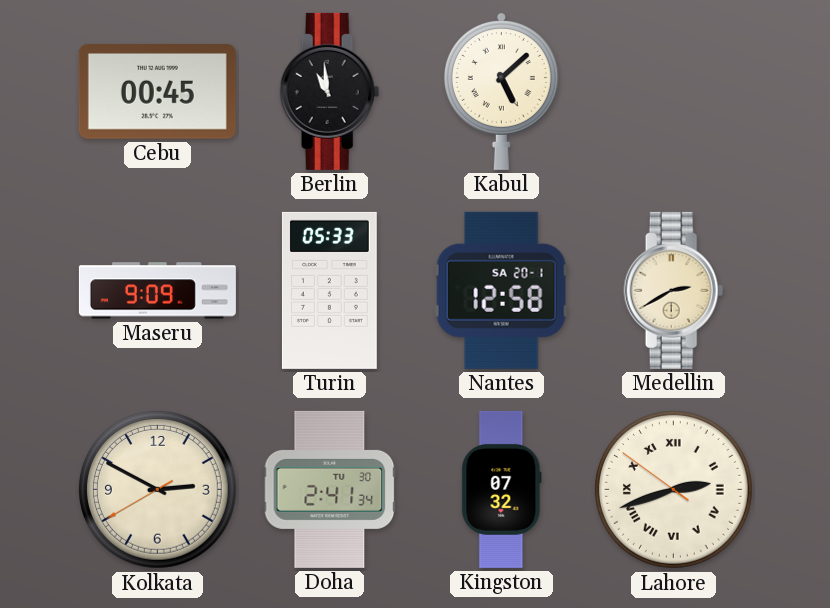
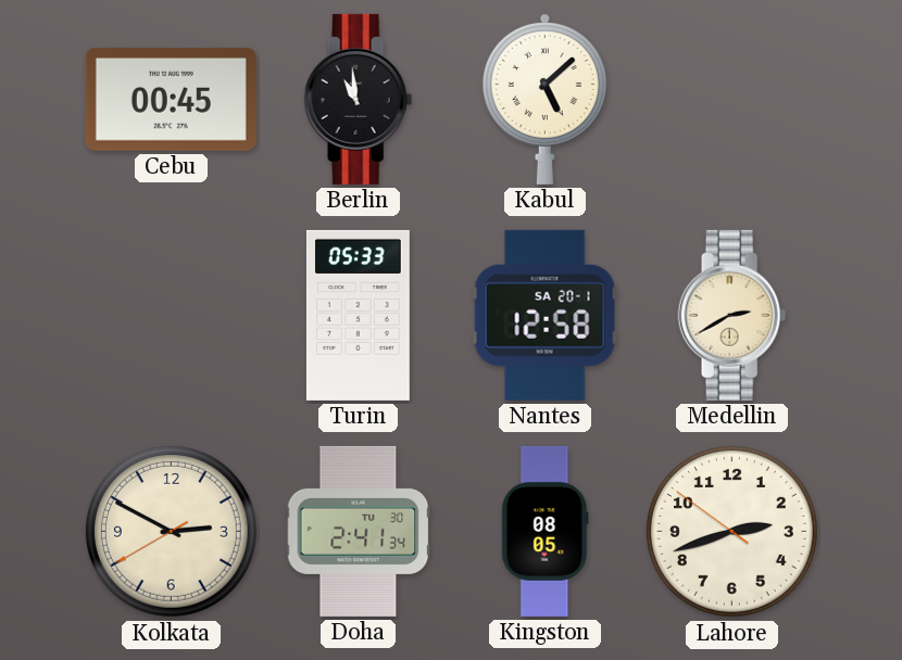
Maseru: 9:09 -> none (157, 291)
Kingston: 07:32 -> 08:05 (546, 531)
Lahore numerals: Roman -> Arabic (731, 531)
